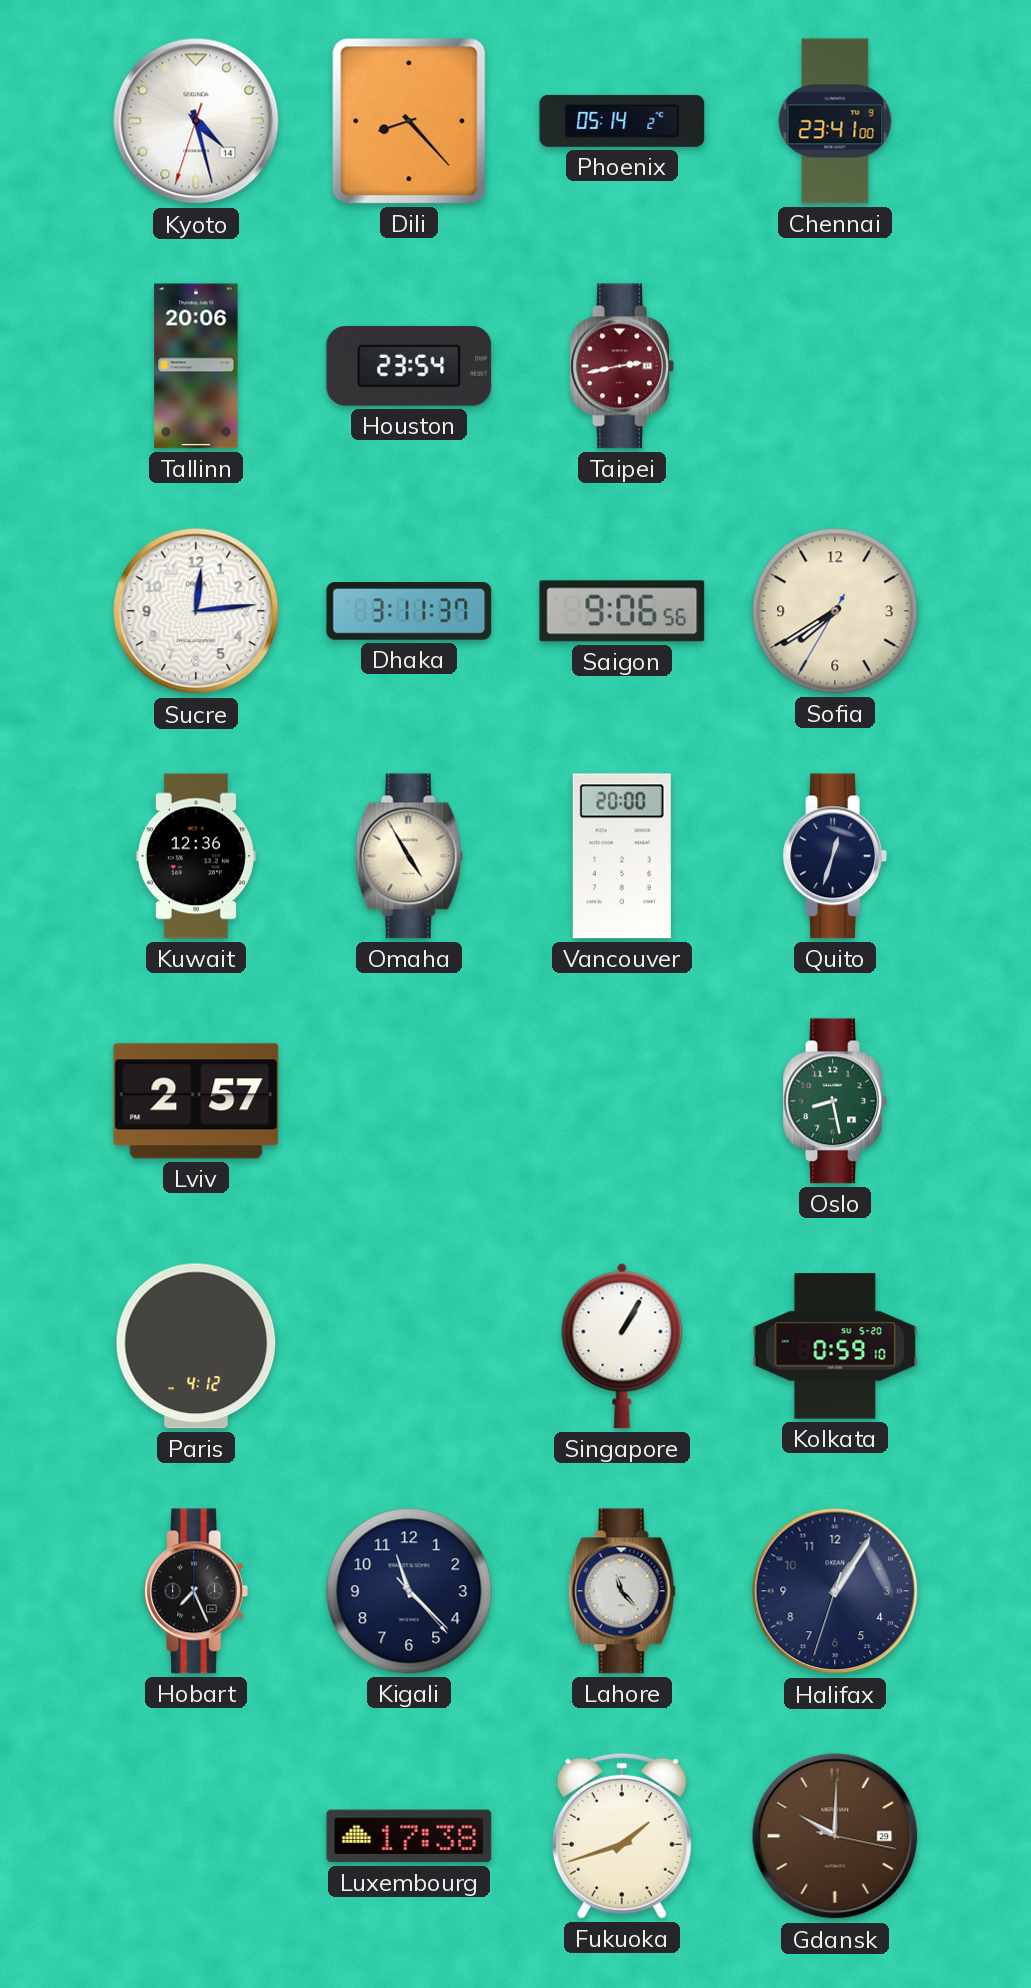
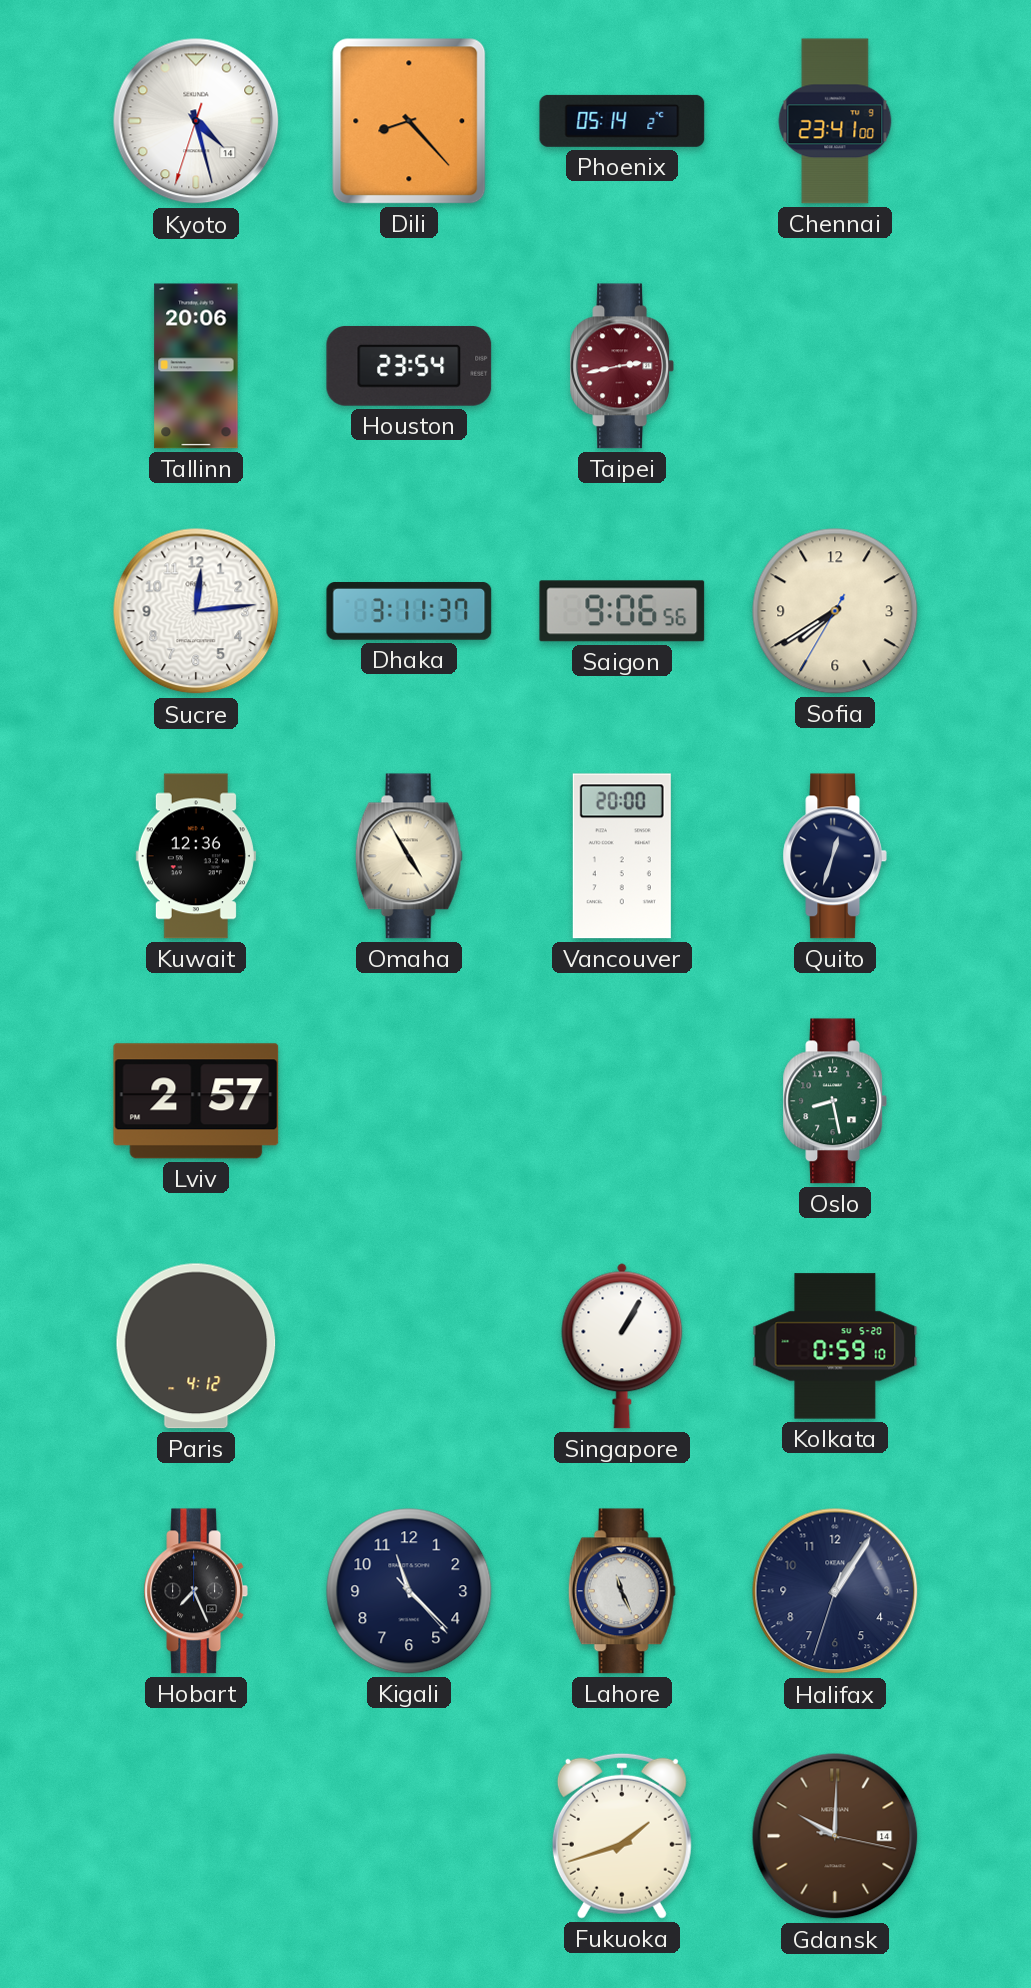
Lahore: 11:23 -> 11:26 (622, 1591)
Luxembourg: 17:38 -> none (409, 1836)
Gdansk date: 29 -> 14 (835, 1836)
